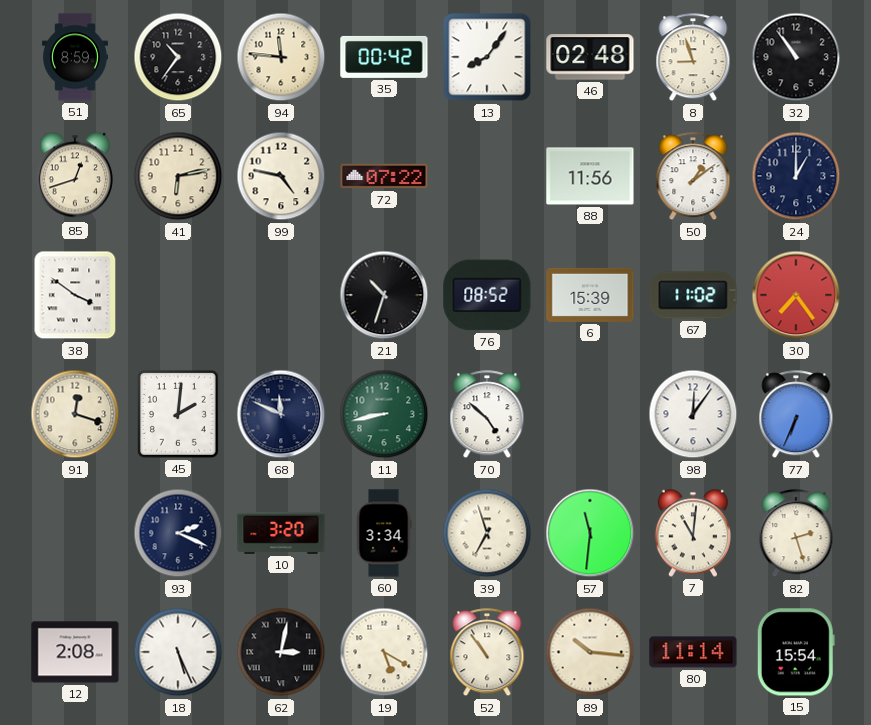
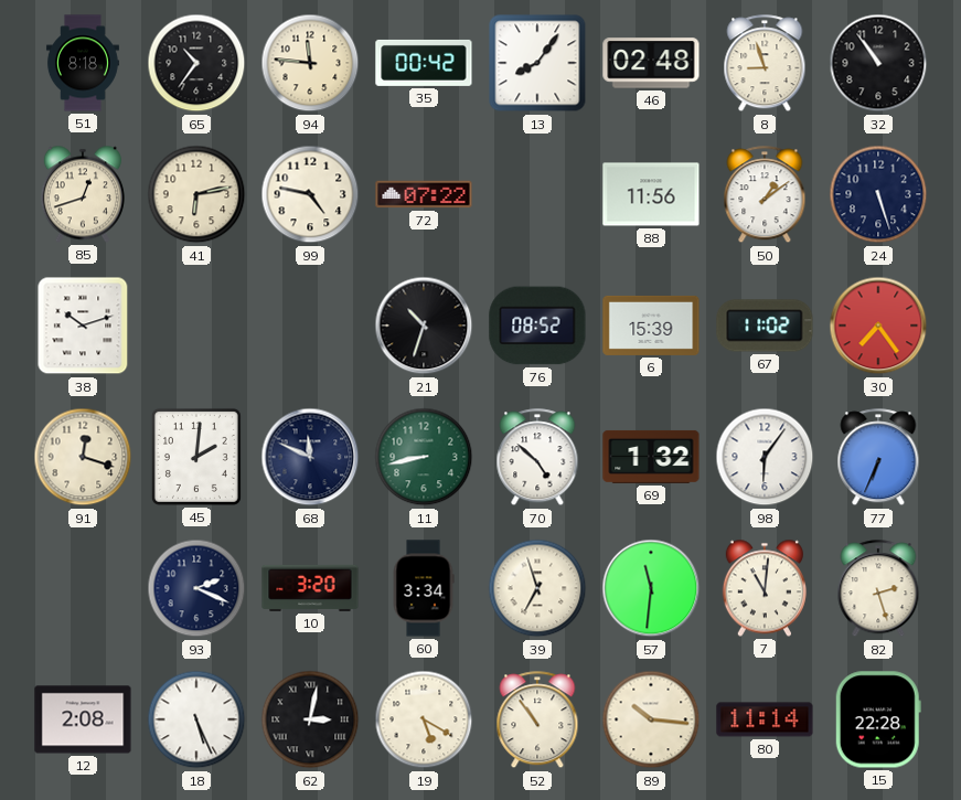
51: 8:59 -> 8:18 (83, 63)
24: 1:00 -> 5:27 (878, 194)
38: 3:51 -> 10:12 (83, 326)
69: none -> 1:32 (651, 457)
98: 12:06 -> 6:06 (765, 457)
15: 15:54 -> 22:28 (878, 719)
